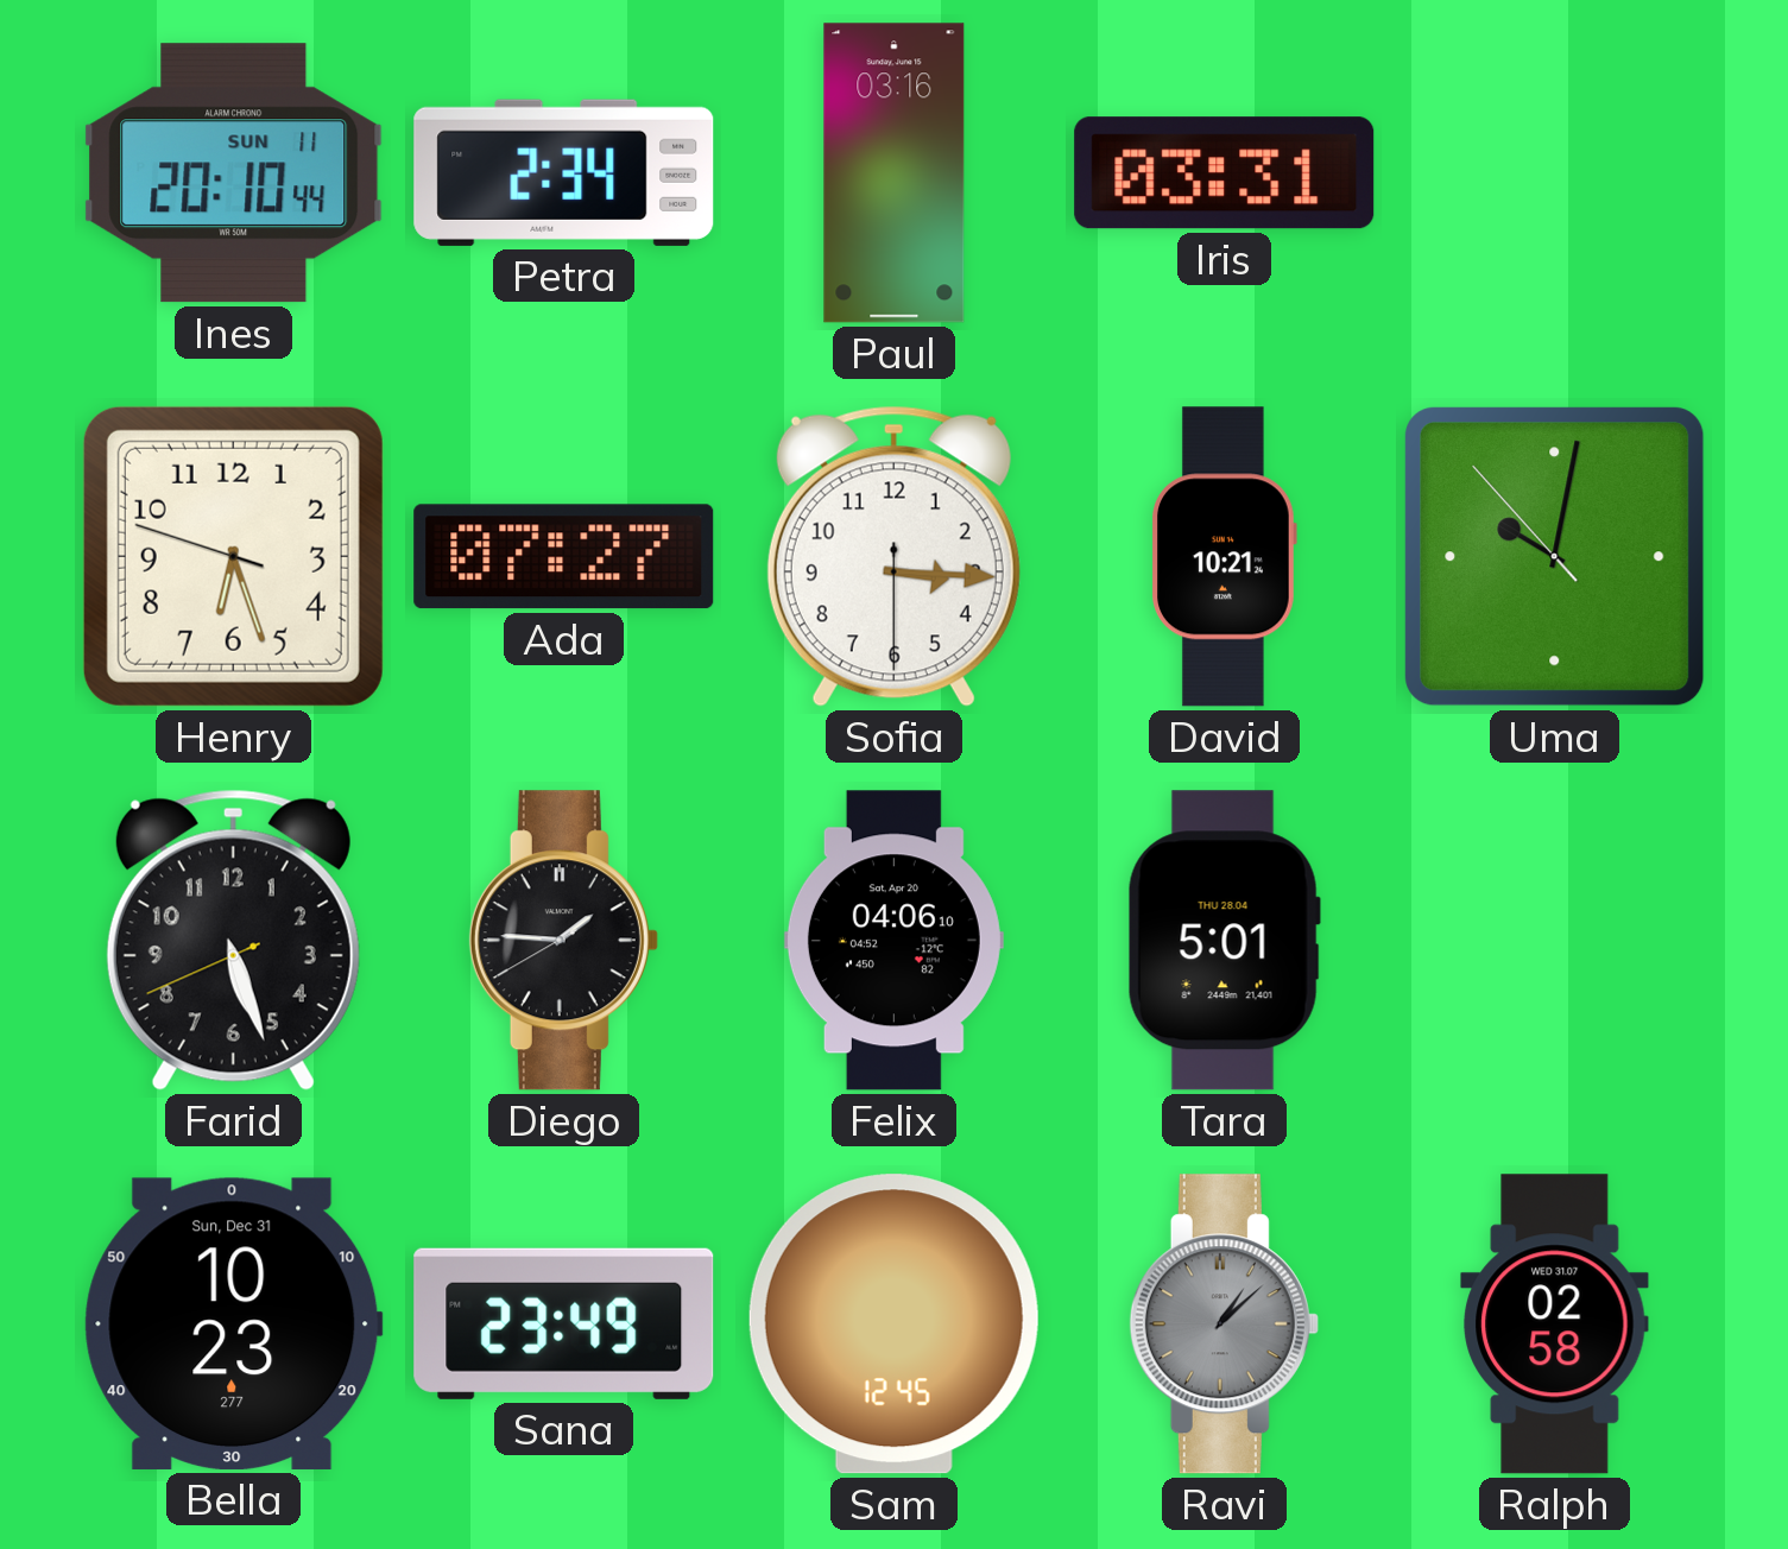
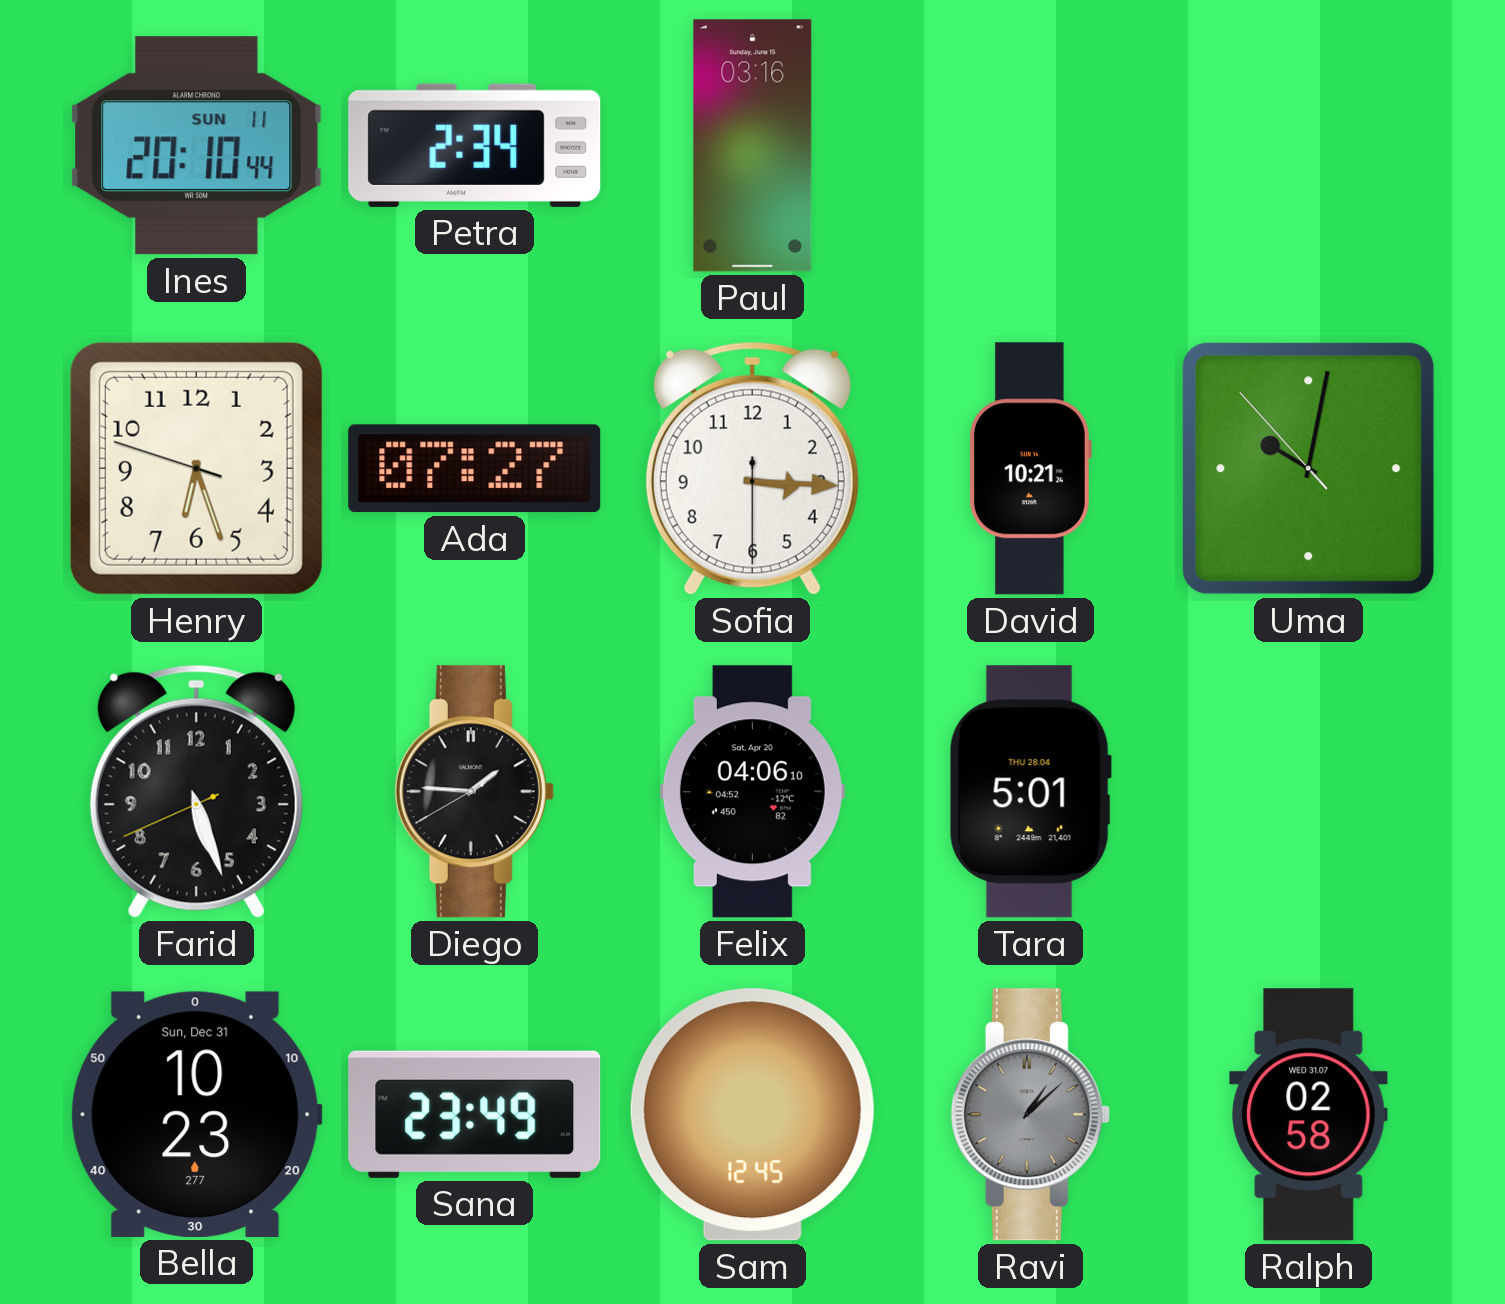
Iris: 03:31 -> none (1225, 173)
